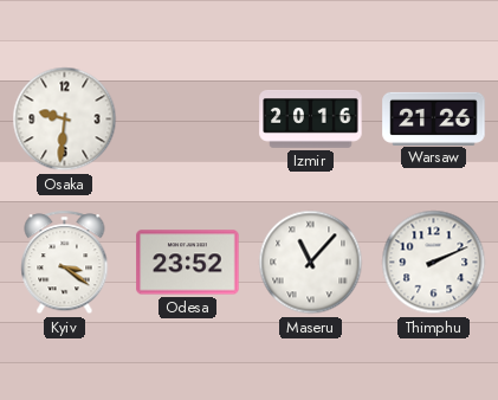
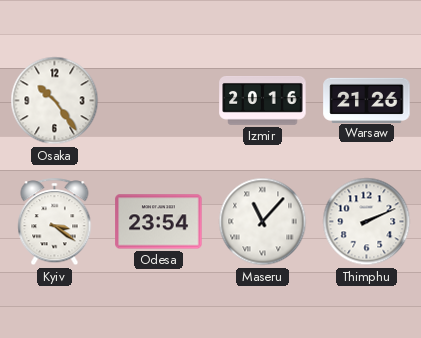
Osaka: 9:31 -> 10:24 (55, 101)
Odesa: 23:52 -> 23:54 (159, 222)
